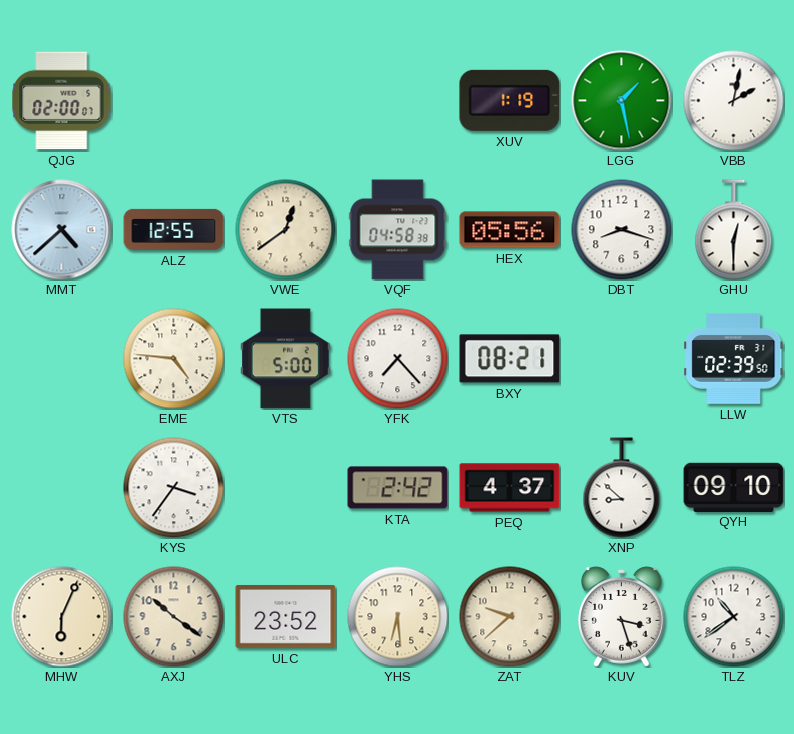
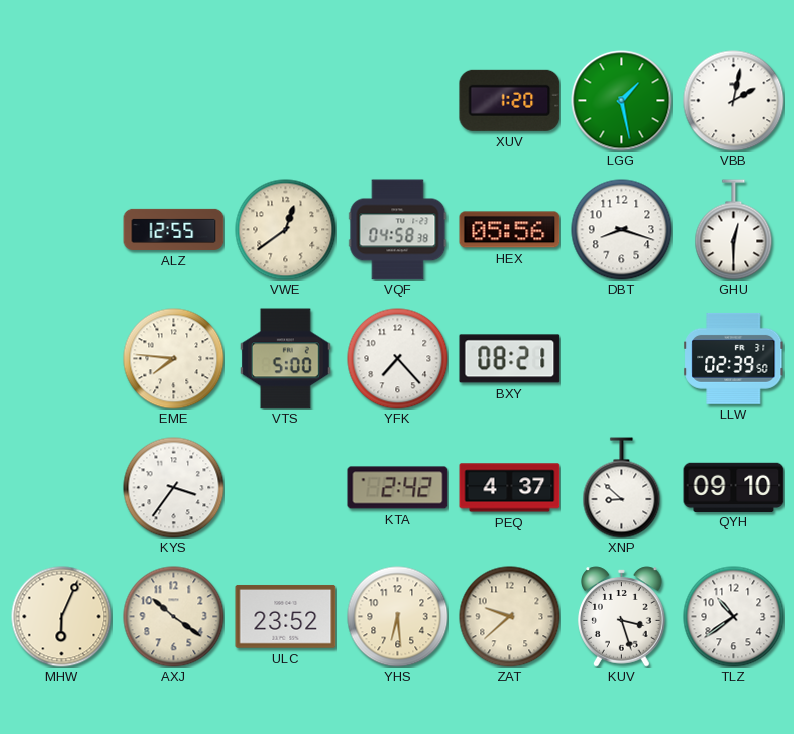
QJG: 02:00 -> none (62, 101)
XUV: 1:19 -> 1:20 (510, 100)
MMT: 4:38 -> none (62, 230)
EME: 4:46 -> 7:46 (174, 359)
